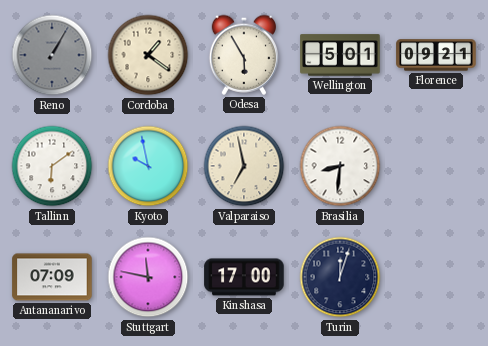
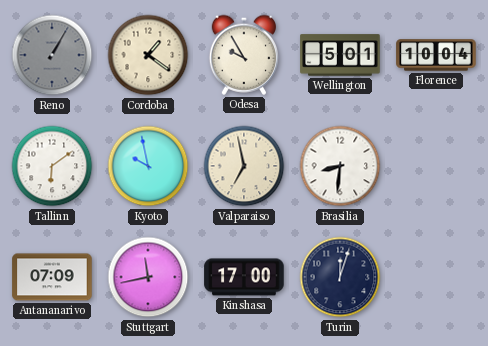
Odesa: 5:55 -> 9:55 (243, 55)
Florence: 09:21 -> 10:04 (436, 55)
Stuttgart: 11:47 -> 11:43 (148, 277)
